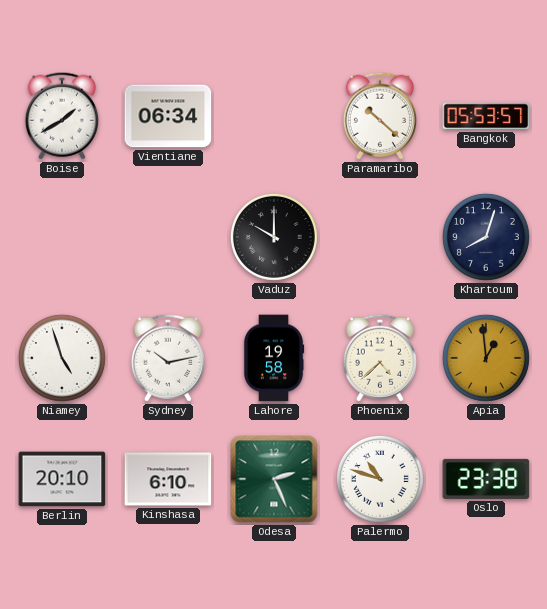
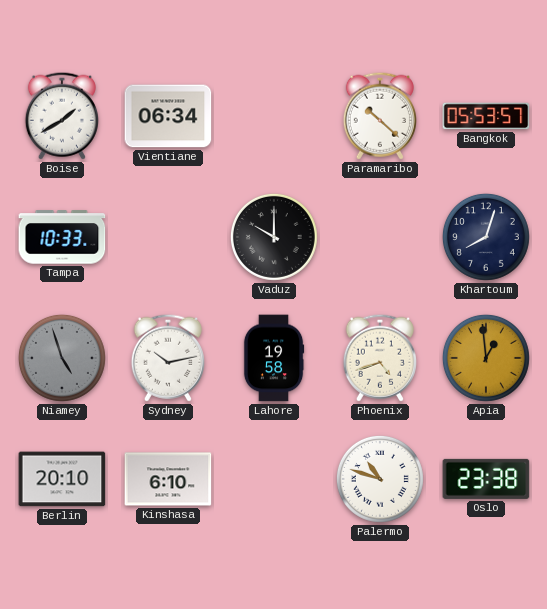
Tampa: none -> 10:33 (62, 237)
Niamey dial: white -> grey (62, 358)
Phoenix: 4:38 -> 4:42 (380, 358)
Odesa: 2:26 -> none (274, 479)
